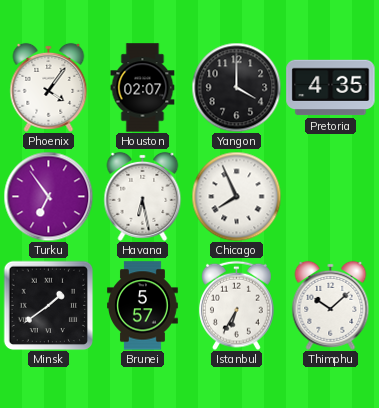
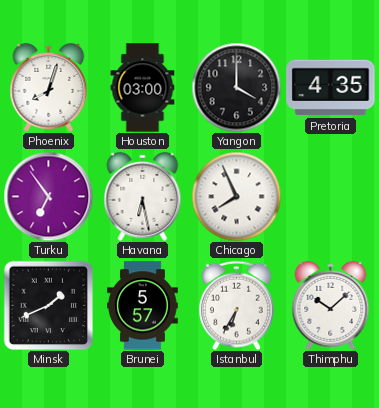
Phoenix: 4:06 -> 8:03 (49, 87)
Houston: 02:07 -> 03:00 (143, 88)
Minsk: 1:39 -> 1:41 (48, 305)
